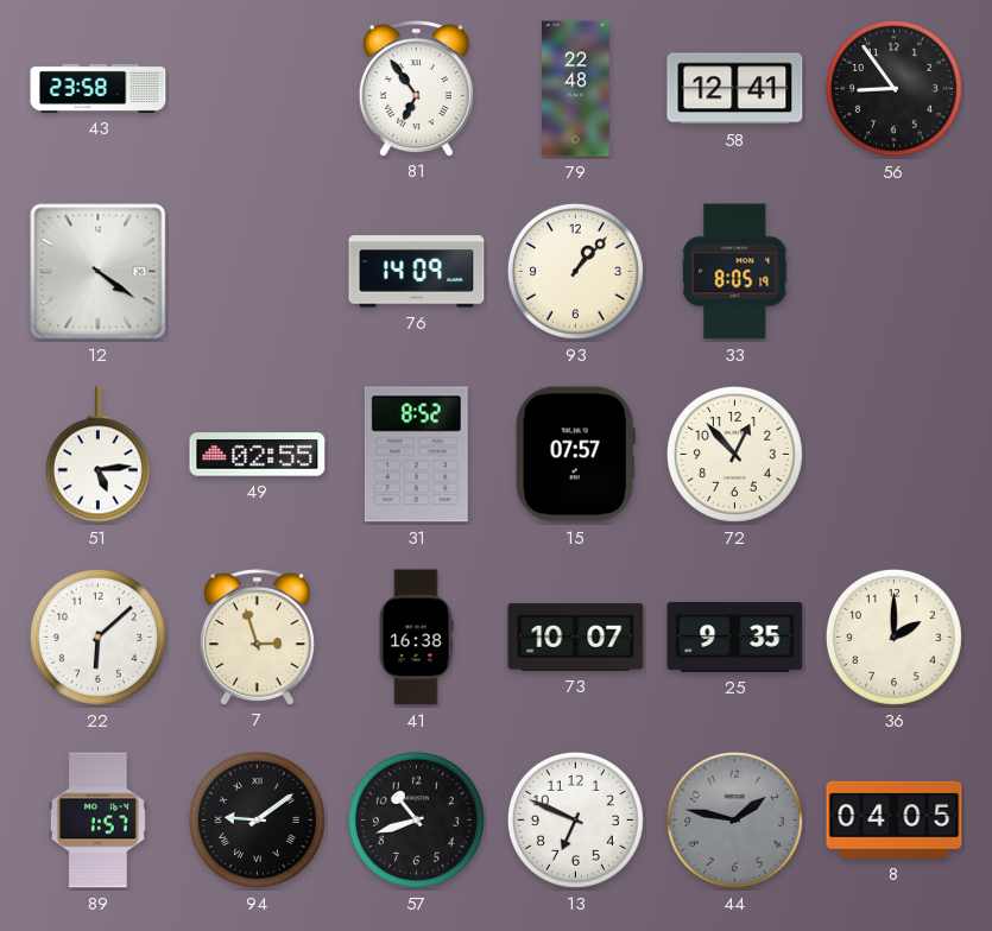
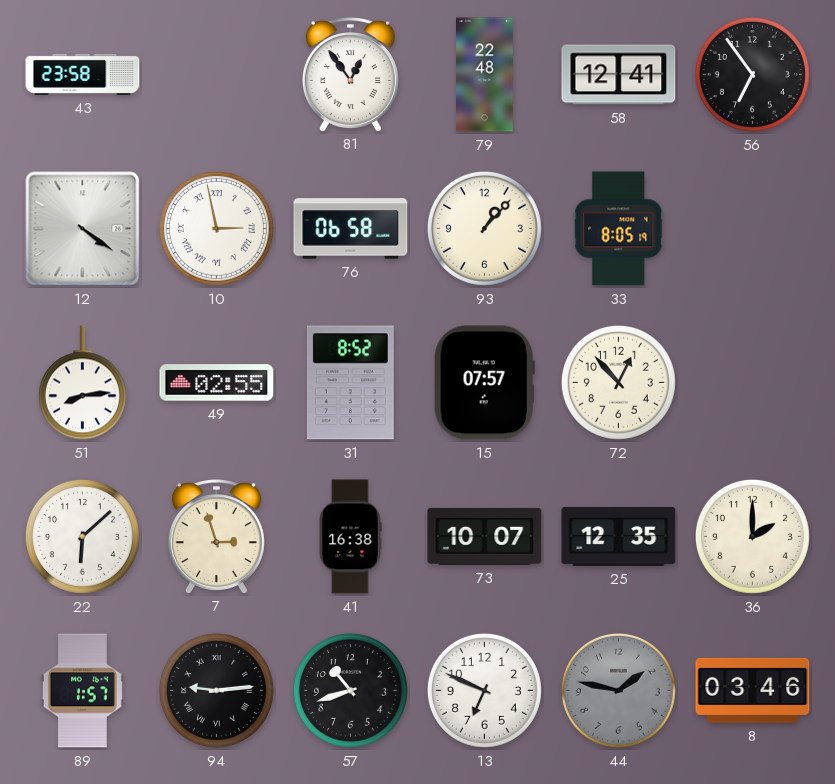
81: 6:54 -> 12:54 (350, 74)
56: 8:54 -> 6:54 (752, 74)
10: none -> 2:58 (216, 228)
76: 14:09 -> 06:58 (351, 229)
51: 5:14 -> 8:14 (82, 383)
25: 9:35 -> 12:35 (619, 536)
94: 9:09 -> 9:14 (216, 690)
8: 04:05 -> 03:46 (753, 690)
